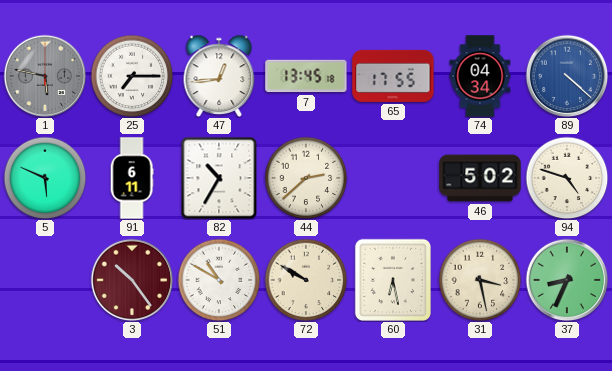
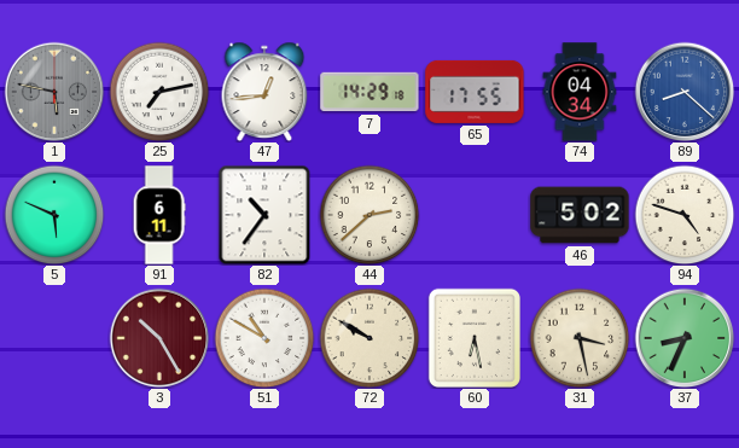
25: 7:15 -> 7:13 (159, 92)
7: 13:45 -> 14:29 (369, 92)
89: 4:22 -> 8:22 (685, 92)
82: 10:35 -> 10:36 (264, 215)
3: 10:24 -> 10:25 (159, 338)
